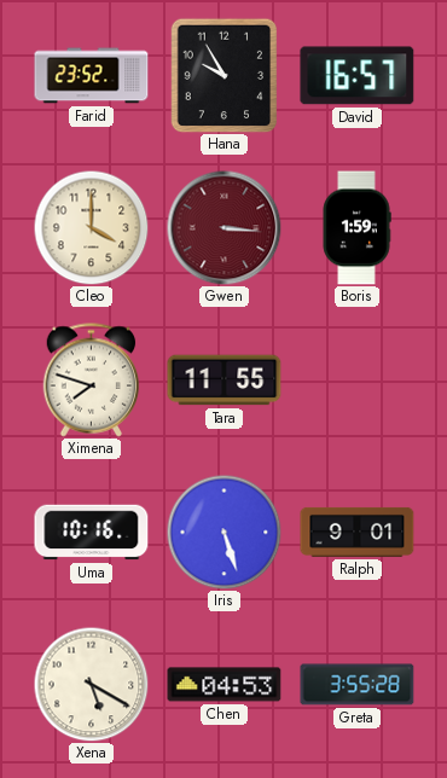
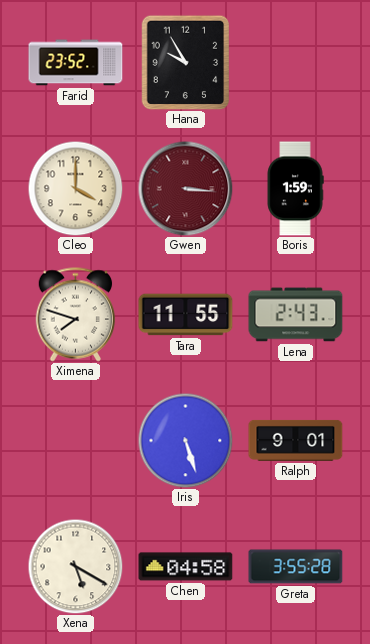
David: 16:57 -> none (358, 76)
Lena: none -> 2:43 (296, 315)
Uma: 10:16 -> none (92, 533)
Chen: 04:53 -> 04:58 (186, 567)
